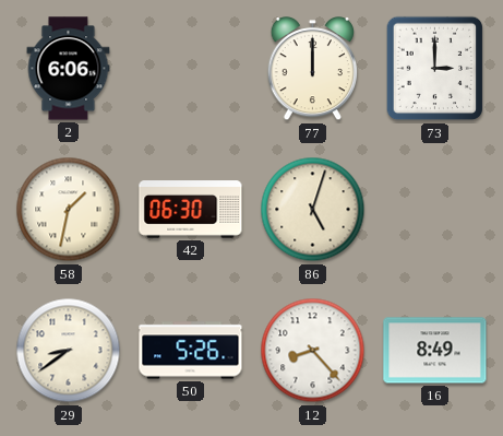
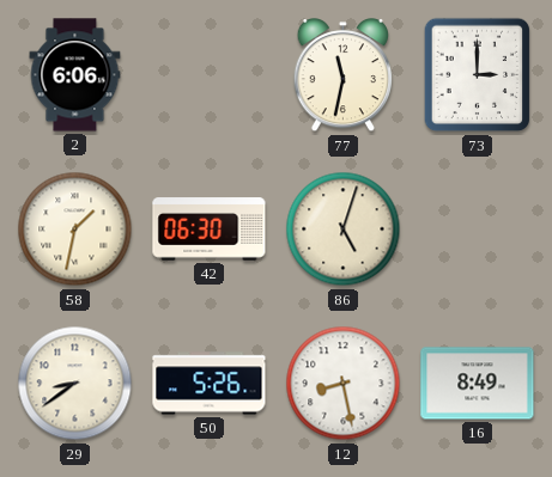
77: 12:00 -> 11:32 (342, 77)
12: 8:23 -> 8:28 (344, 384)
